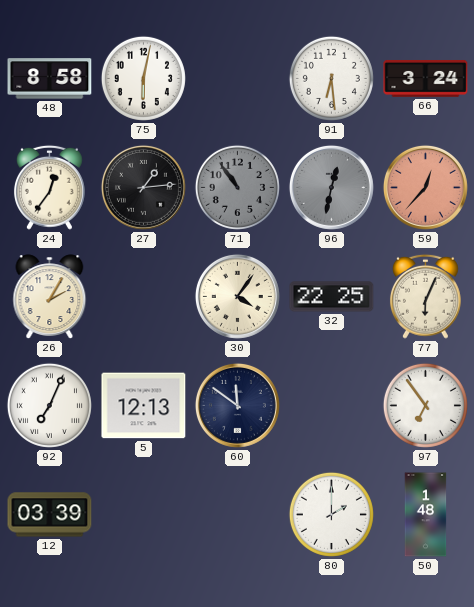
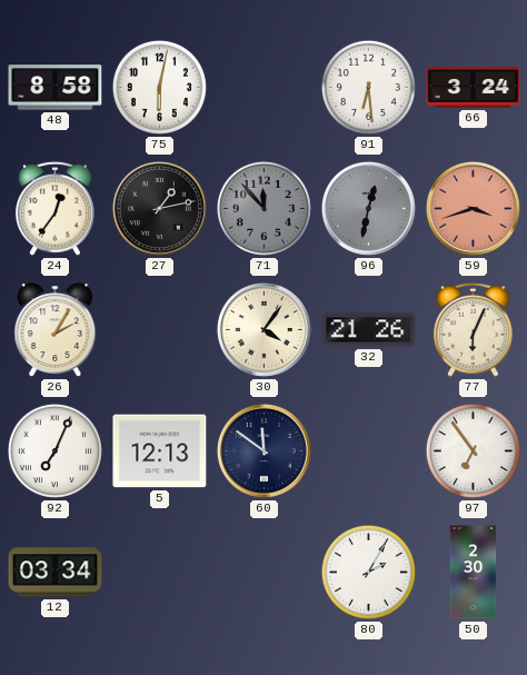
27: 1:14 -> 1:13 (159, 208)
71: 10:54 -> 11:53 (263, 208)
59: 12:37 -> 3:42 (473, 208)
32: 22:25 -> 21:26 (369, 330)
12: 03:39 -> 03:34 (56, 573)
80: 2:00 -> 2:05 (368, 572)
50: 1:48 -> 2:30 (474, 573)
